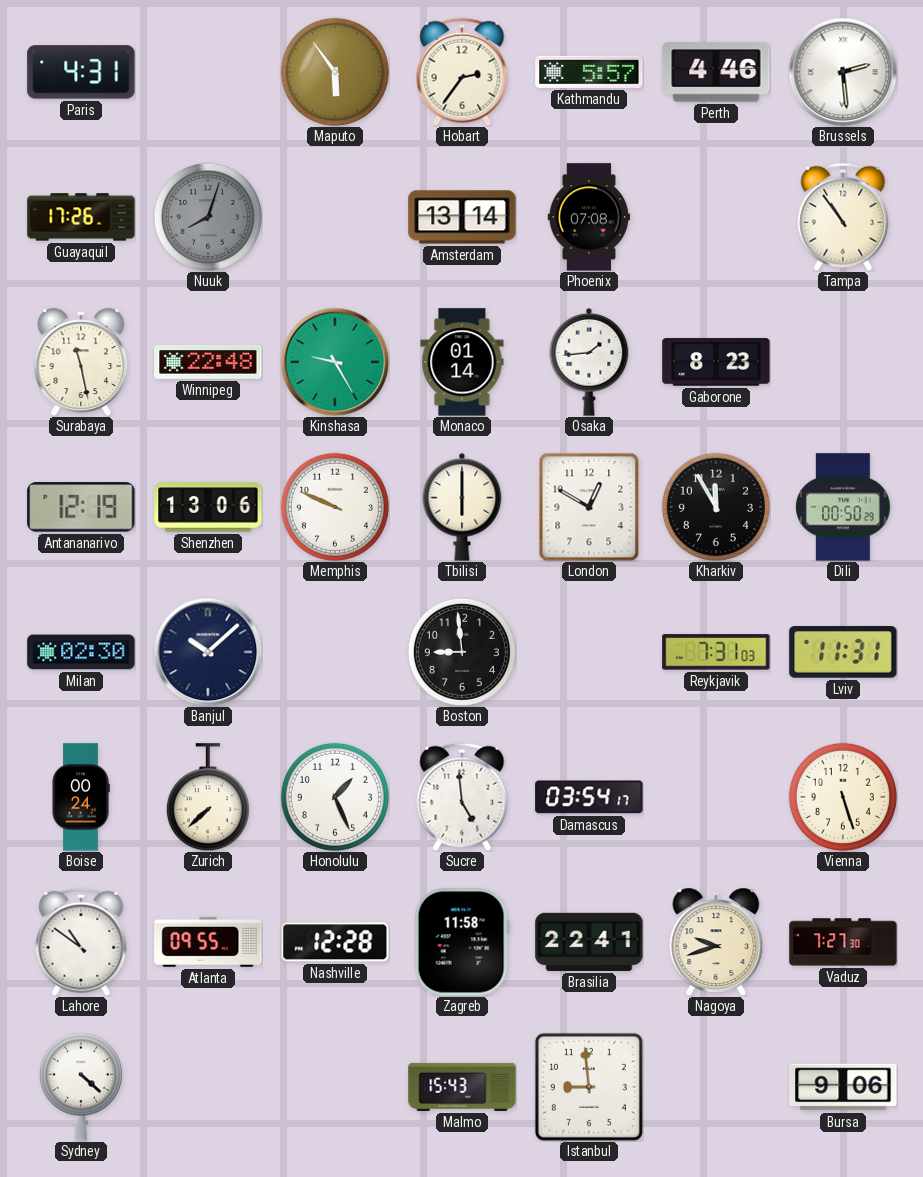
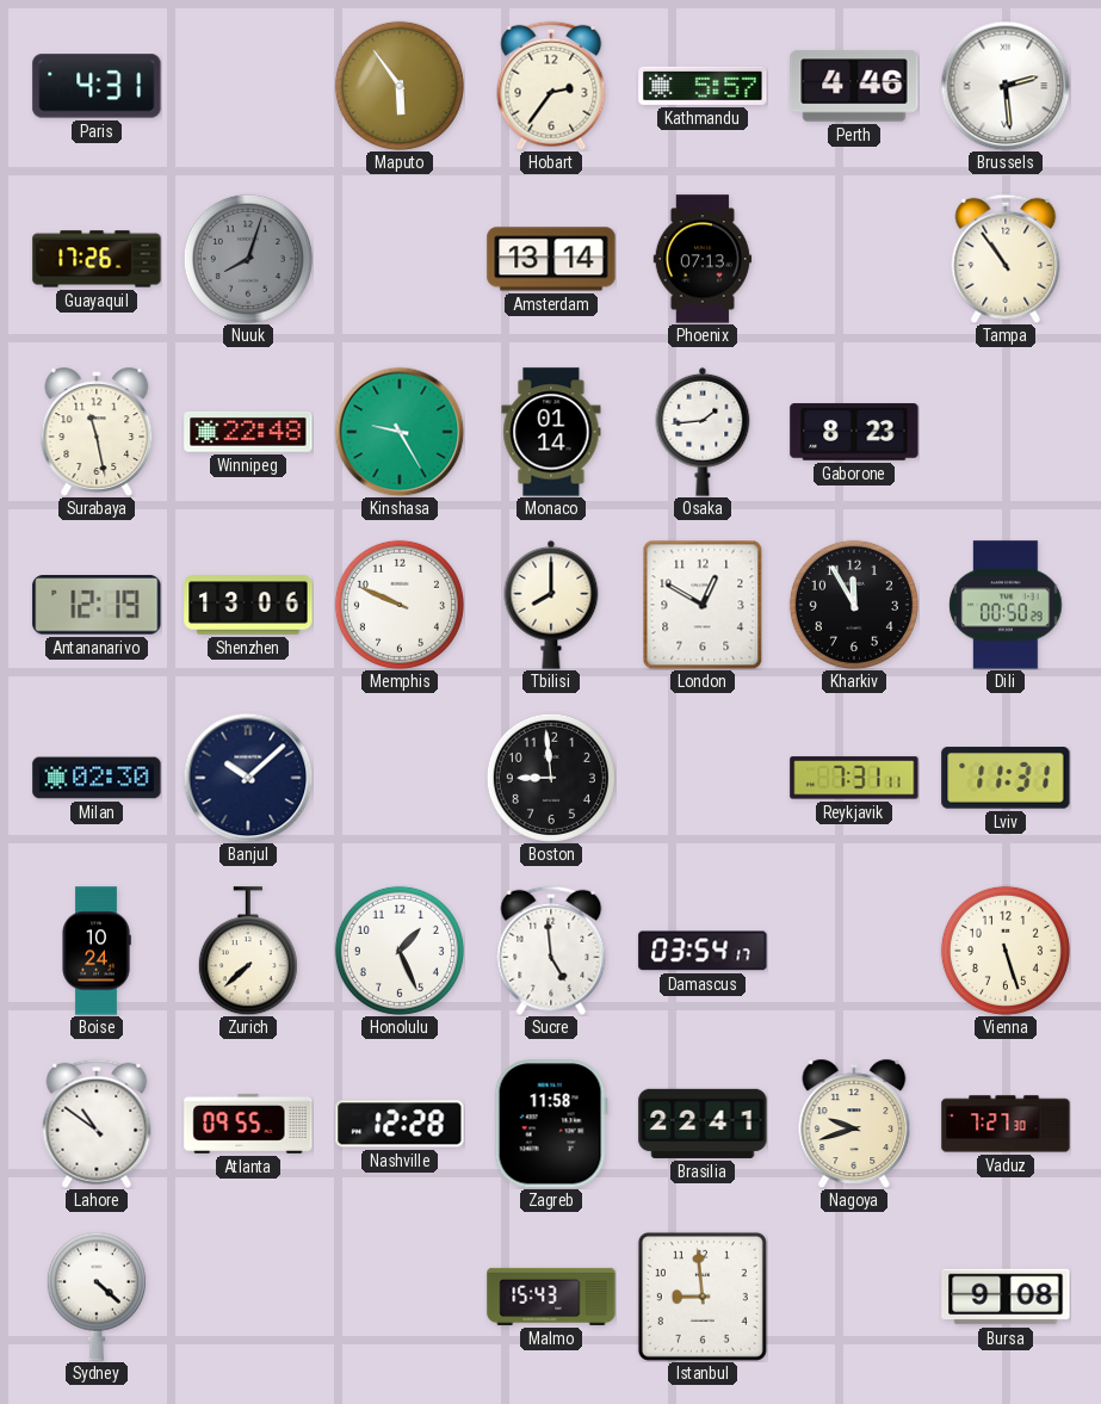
Phoenix: 07:08 -> 07:13 (703, 259)
Tbilisi: 6:00 -> 8:00 (551, 605)
Reykjavik: 7:31:03 -> 7:31:11 (854, 778)
Boise: 00:24 -> 10:24 (97, 951)
Bursa: 9:06 -> 9:08 (1006, 1297)
